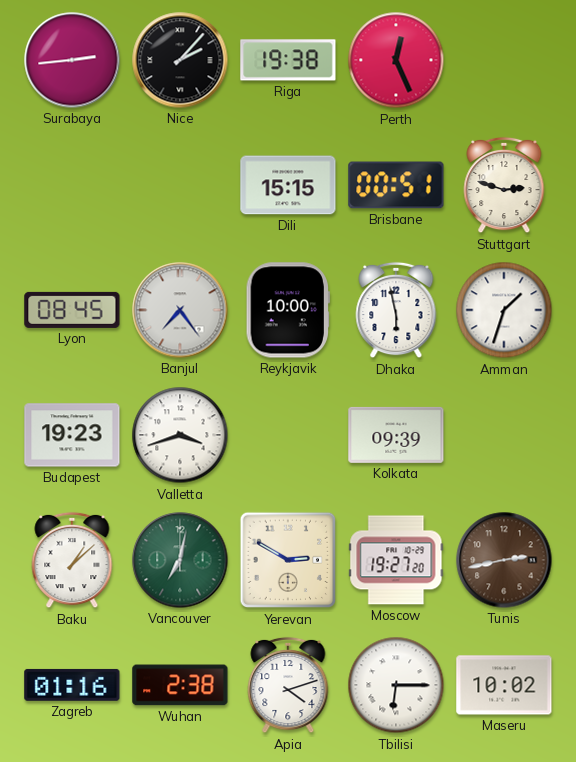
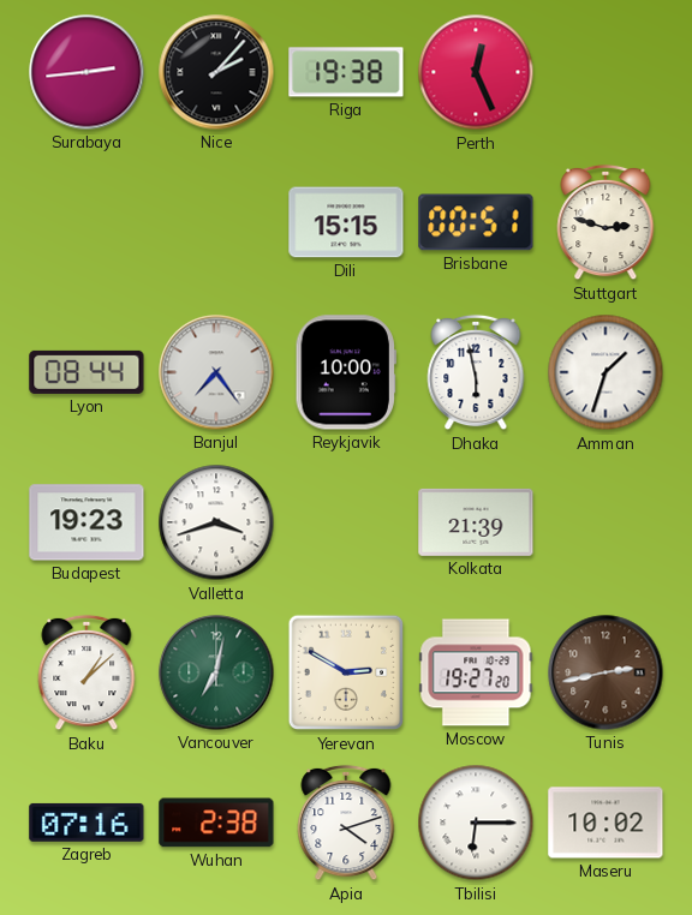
Lyon: 08:45 -> 08:44 (86, 372)
Kolkata: 09:39 -> 21:39 (476, 522)
Zagreb: 01:16 -> 07:16 (86, 823)
